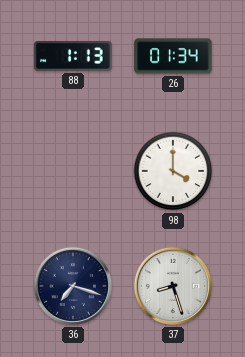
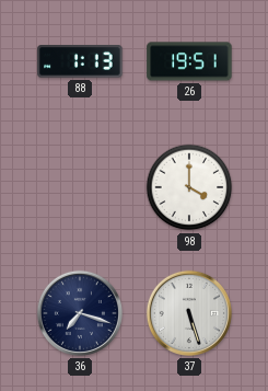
26: 01:34 -> 19:51 (189, 61)
37: 8:27 -> 5:27 (189, 313)
